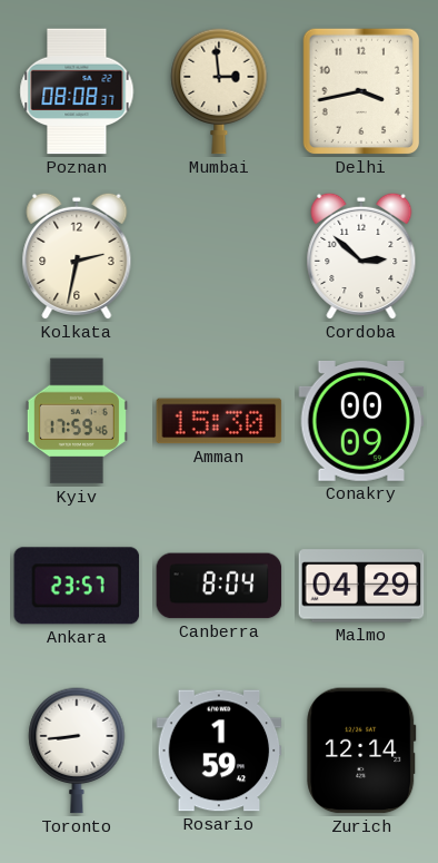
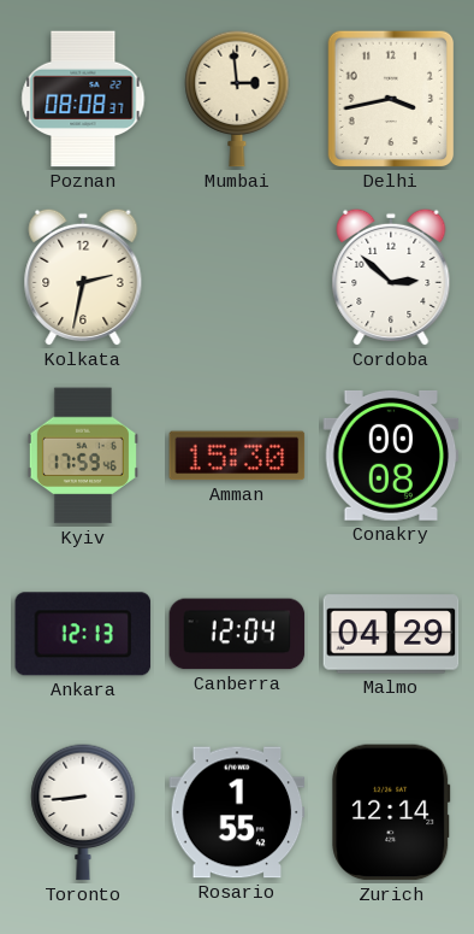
Conakry: 00:09 -> 00:08 (391, 456)
Ankara: 23:57 -> 12:13 (83, 634)
Canberra: 8:04 -> 12:04 (237, 634)
Rosario: 1:59 -> 1:55 (237, 812)
